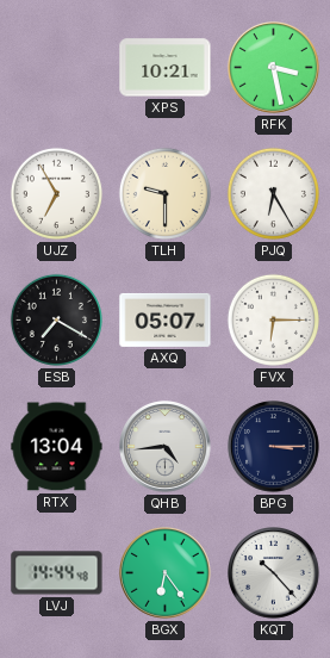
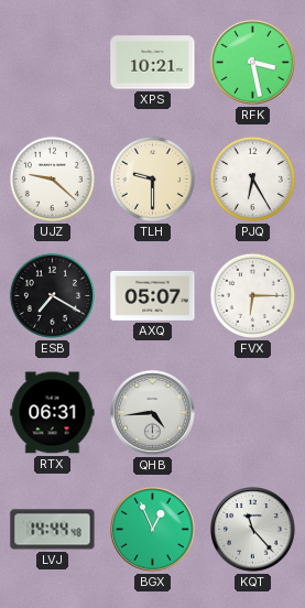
UJZ: 6:55 -> 9:22 (52, 178)
RTX: 13:04 -> 06:31 (53, 413)
BPG: 3:15 -> none (274, 447)
BGX: 6:24 -> 12:56 (153, 530)
KQT: 10:23 -> 11:23 (253, 530)
